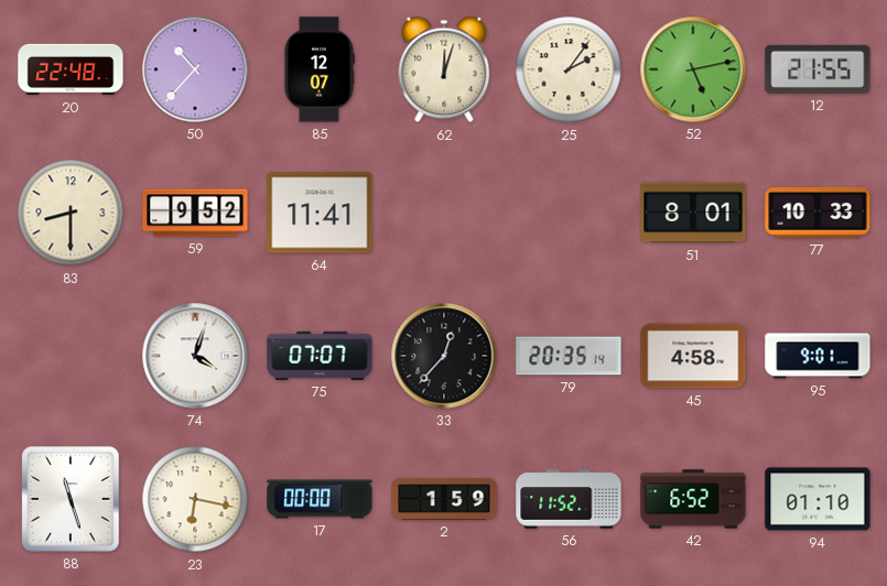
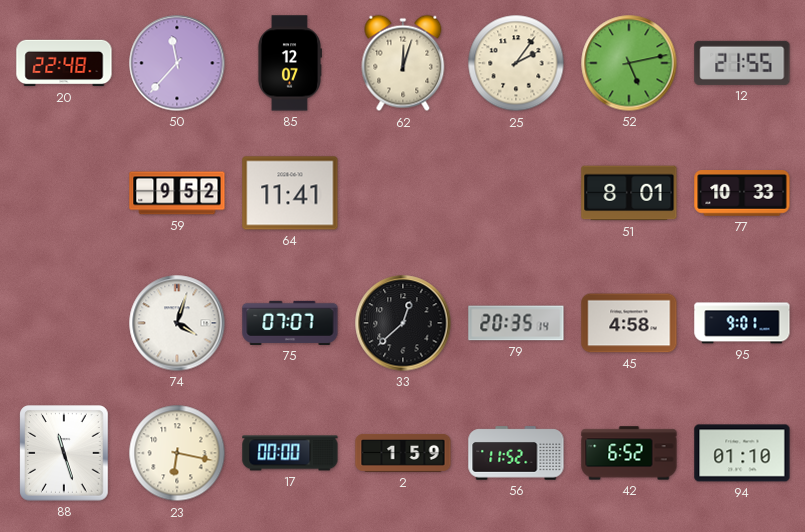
50: 10:37 -> 11:37 (177, 63)
83: 8:30 -> none (71, 213)
33: 12:37 -> 12:38 (403, 323)
